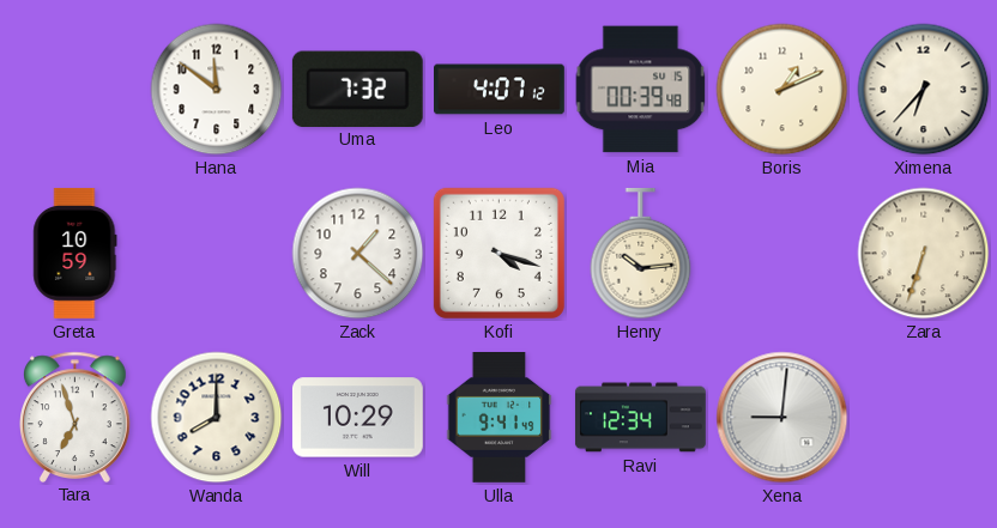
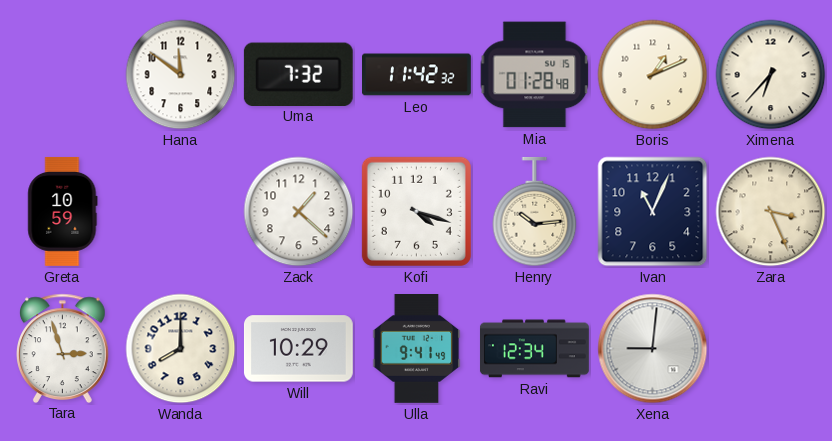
Leo: 4:07 -> 11:42 (417, 75)
Mia: 00:39 -> 01:28 (535, 75)
Ivan: none -> 11:04 (653, 212)
Zara: 6:33 -> 3:26 (771, 212)
Tara: 6:57 -> 2:57 (63, 348)
